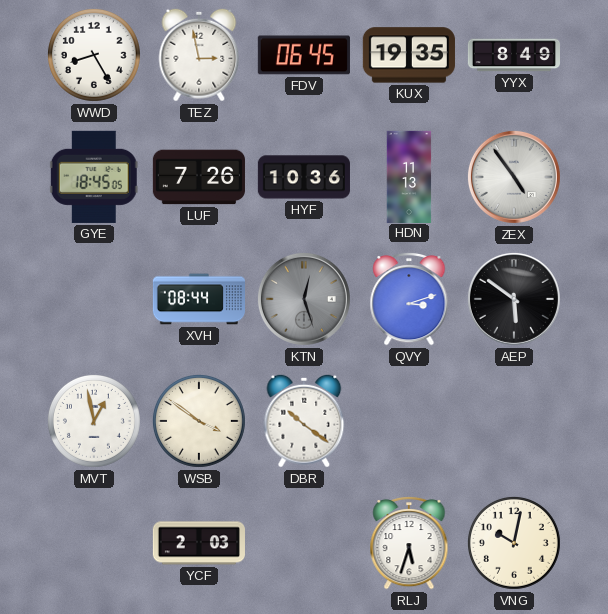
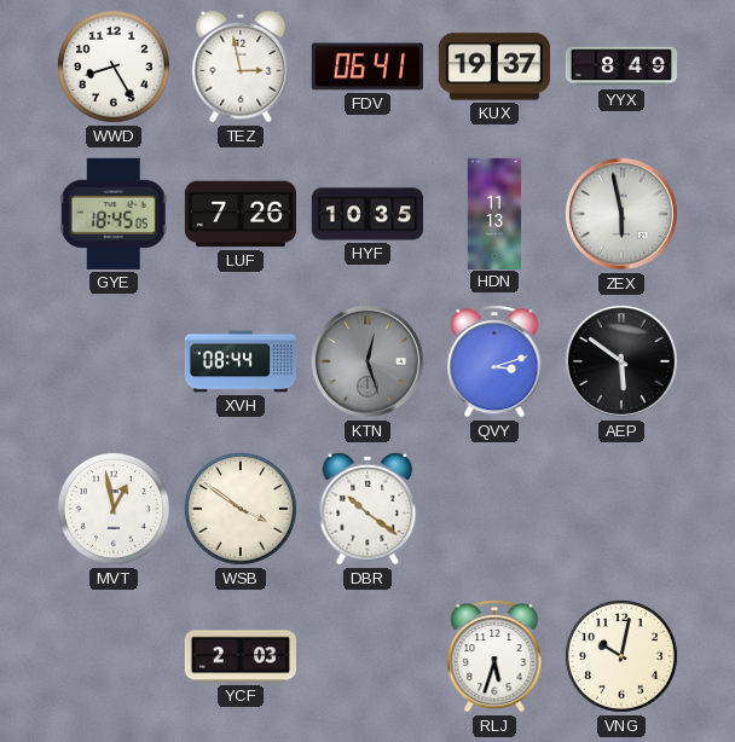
FDV: 06:45 -> 06:41 (367, 66)
KUX: 19:35 -> 19:37 (494, 66)
HYF: 10:36 -> 10:35 (367, 214)
ZEX: 4:54 -> 5:58 (621, 214)
